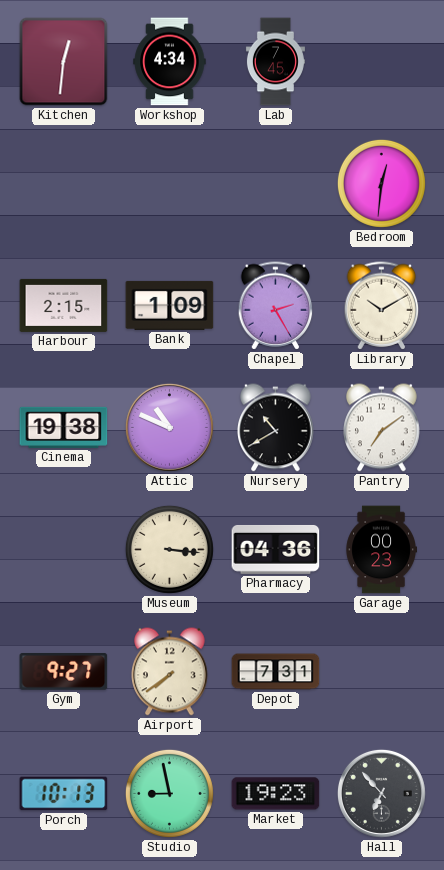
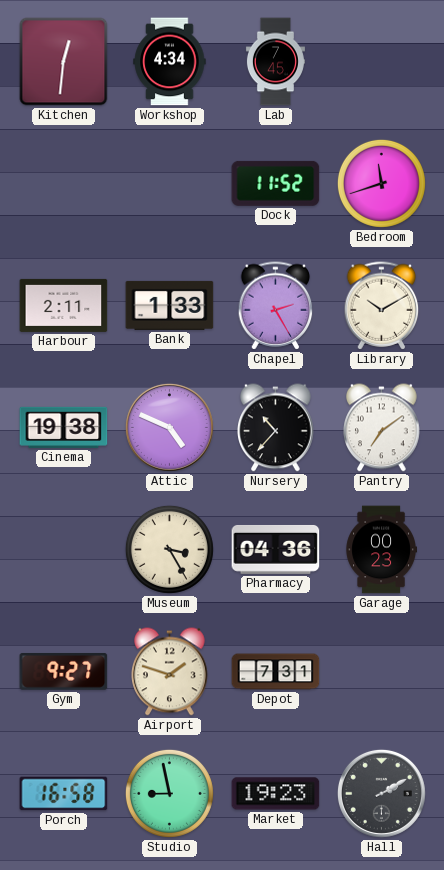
Dock: none -> 11:52 (276, 183)
Bedroom: 12:31 -> 11:42 (381, 183)
Harbour: 2:15 -> 2:11 (64, 305)
Bank: 1:09 -> 1:33 (170, 305)
Attic: 10:49 -> 4:49 (169, 427)
Nursery: 10:40 -> 10:37 (276, 428)
Museum: 3:16 -> 3:25 (169, 549)
Airport: 7:39 -> 1:48 (170, 672)
Porch: 10:13 -> 16:58 (64, 794)
Hall: 6:53 -> 2:10 (381, 793)
